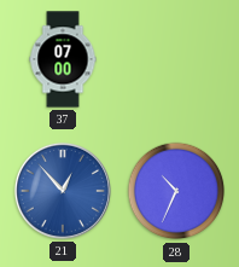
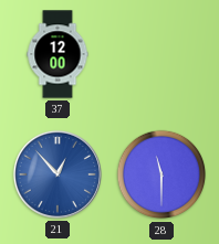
37: 07:00 -> 12:00 (58, 54)
28: 10:34 -> 11:30 (161, 174)
